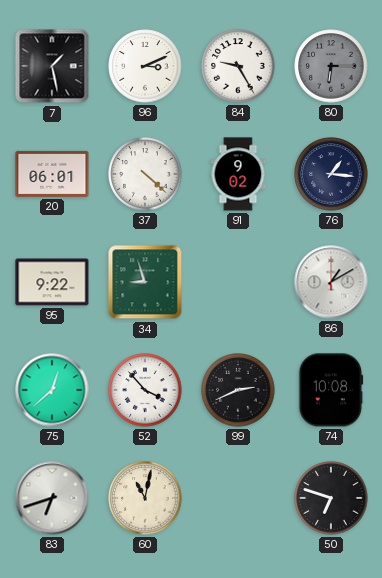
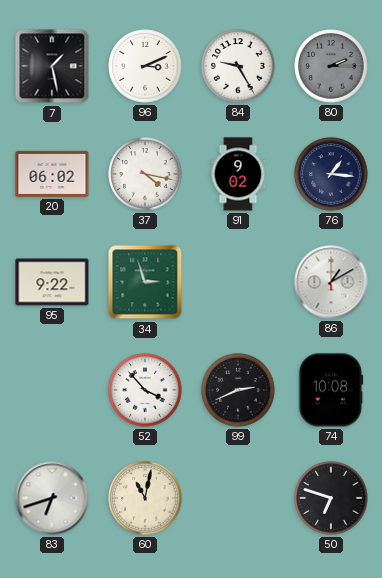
80: 6:15 -> 2:15 (331, 66)
20: 06:01 -> 06:02 (52, 174)
37: 4:22 -> 4:17 (145, 174)
34: 8:57 -> 2:57 (145, 282)
75: 12:38 -> none (52, 390)
